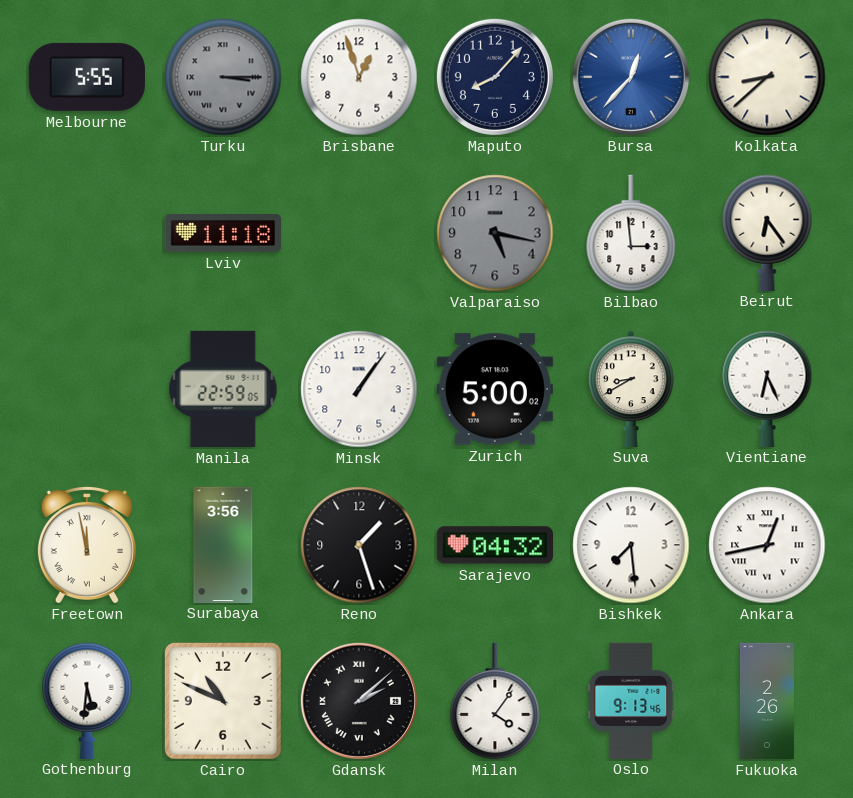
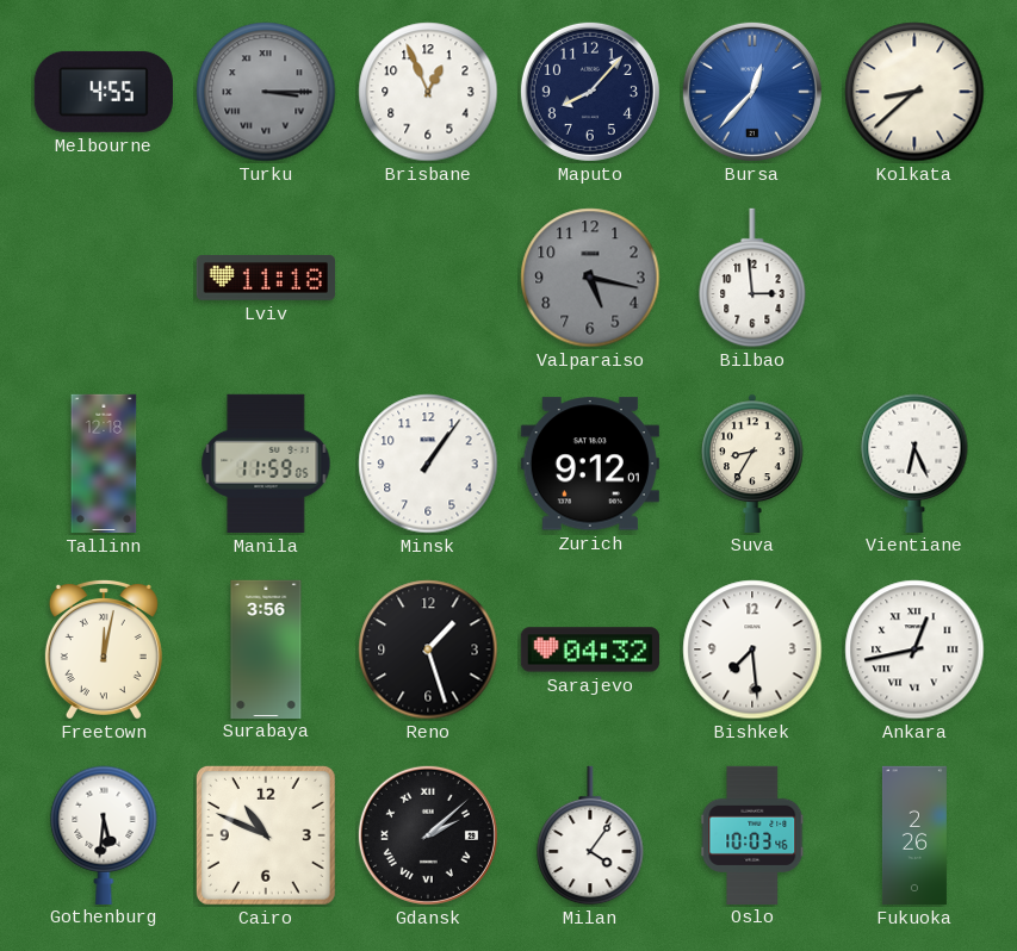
Melbourne: 5:55 -> 4:55 (104, 92)
Brisbane: 12:57 -> 12:56 (428, 92)
Beirut: 6:24 -> none (767, 232)
Tallinn: none -> 12:18 (104, 464)
Manila: 22:59 -> 11:59 (266, 464)
Zurich: 5:00 -> 9:12 (590, 464)
Suva: 8:40 -> 8:35 (752, 462)
Freetown: 11:58 -> 12:02 (104, 648)
Oslo: 9:13 -> 10:03 (752, 834)
